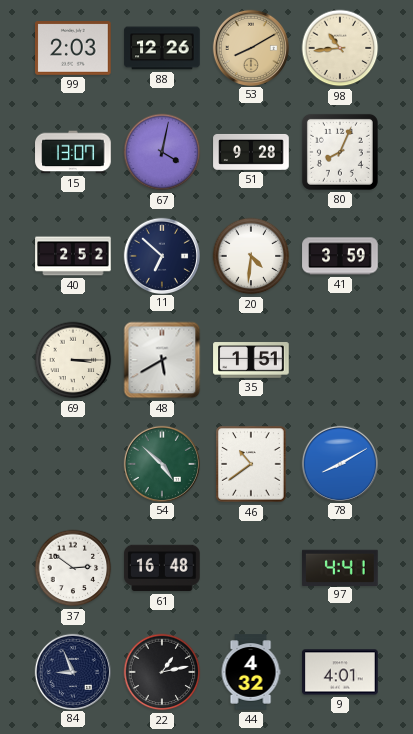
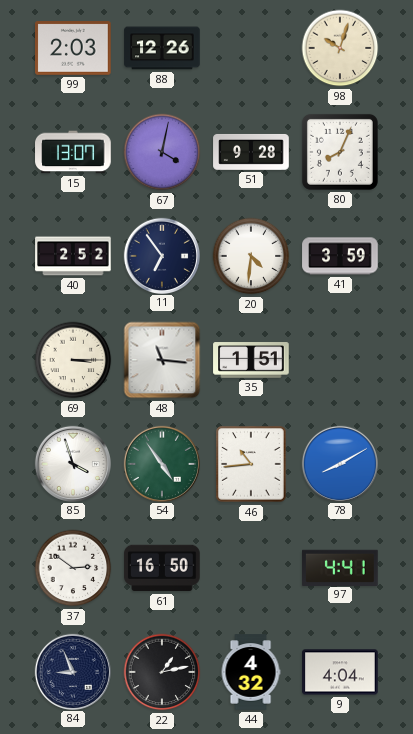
53: 8:10 -> none (250, 47)
98: 10:44 -> 10:03 (340, 48)
11: 6:52 -> 6:54 (161, 255)
48: 5:40 -> 11:16 (162, 360)
85: none -> 3:57 (72, 463)
54: 4:52 -> 4:54 (161, 463)
46: 10:39 -> 10:44 (251, 464)
61: 16:48 -> 16:50 (162, 568)
9: 4:01 -> 4:04 (340, 672)
